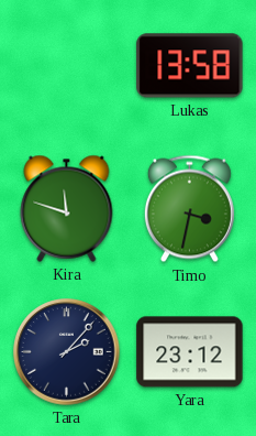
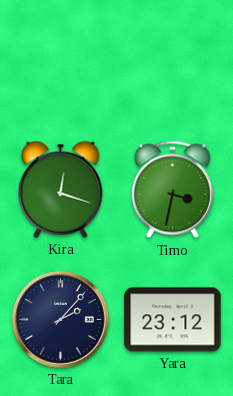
Lukas: 13:58 -> none (190, 66)
Kira: 11:48 -> 12:18 (61, 189)
